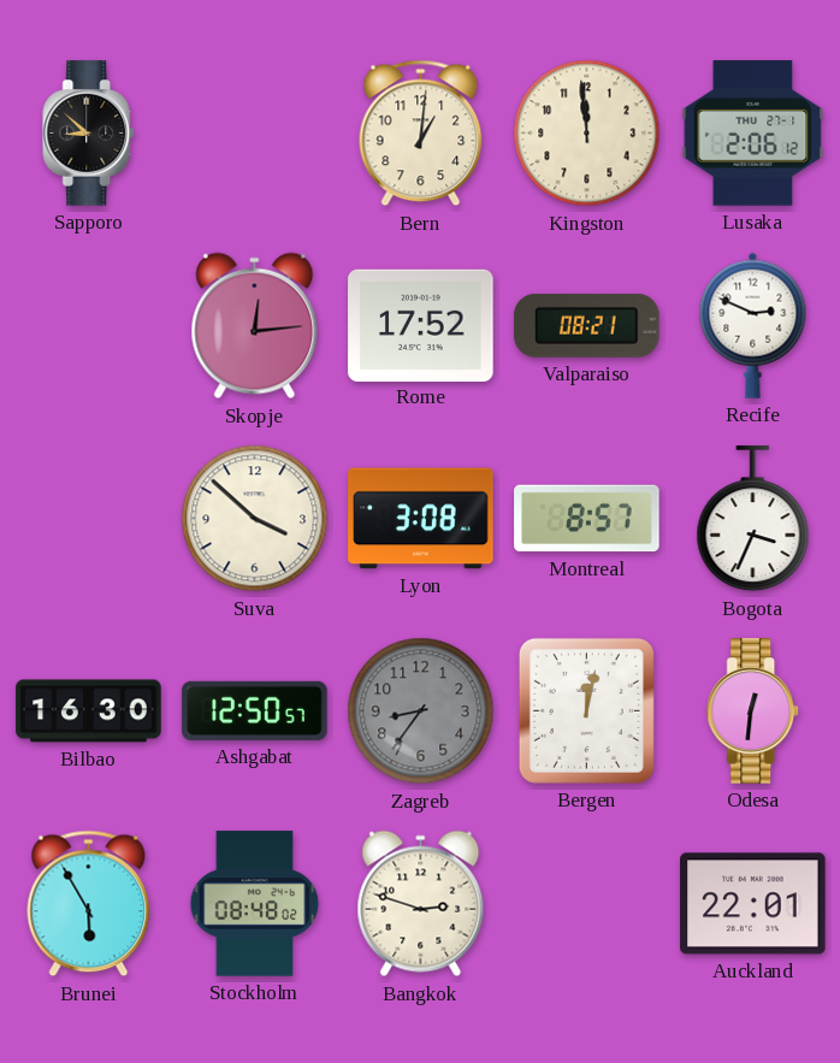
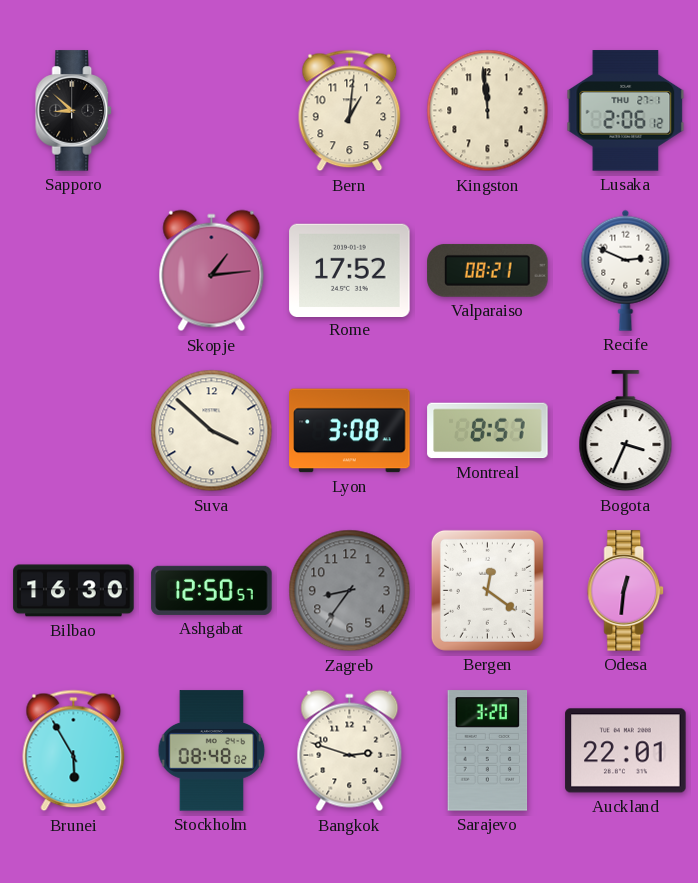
Skopje: 12:14 -> 1:14 (212, 271)
Bergen: 12:02 -> 12:21 (487, 590)
Sarajevo: none -> 3:20 (488, 751)
